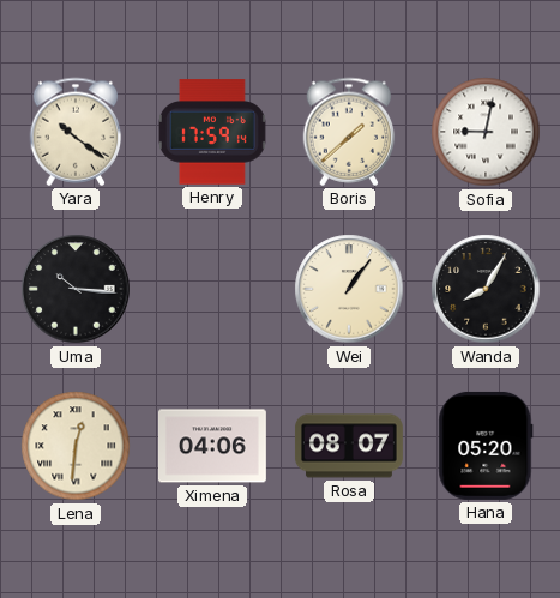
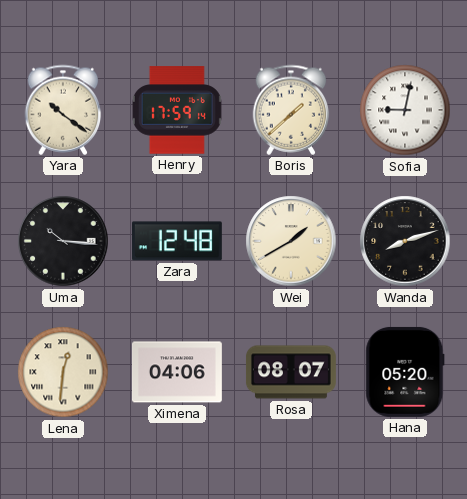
Zara: none -> 12:48 (177, 241)
Wei: 1:06 -> 1:40 (291, 241)
Wanda: 8:05 -> 8:12 (405, 241)
